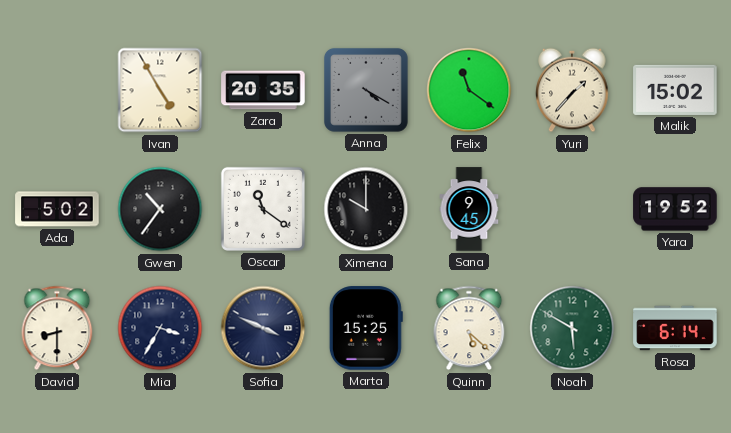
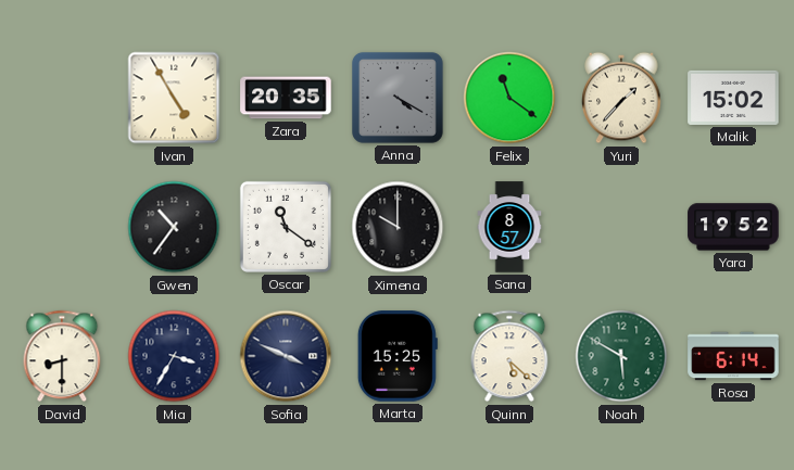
Ada: 5:02 -> none (57, 209)
Sana: 9:45 -> 8:57 (509, 227)
